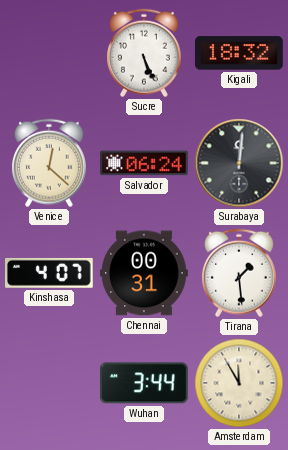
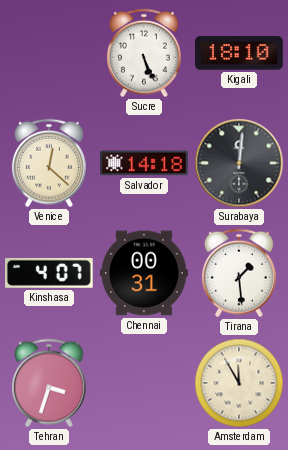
Kigali: 18:32 -> 18:10 (240, 53)
Salvador: 06:24 -> 14:18 (144, 163)
Tehran: none -> 3:33 (49, 383)
Wuhan: 3:44 -> none (144, 383)
